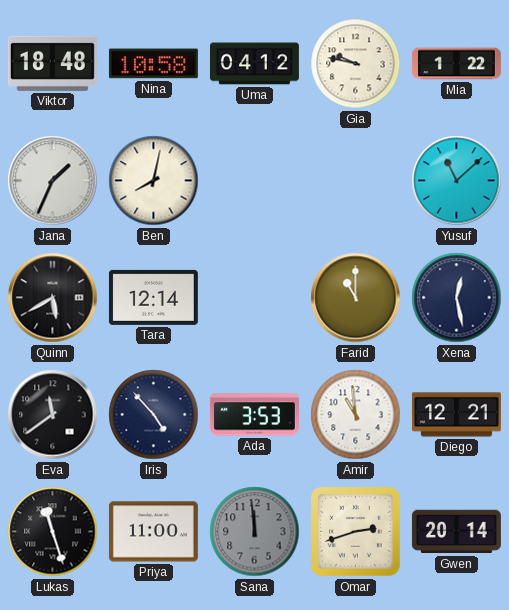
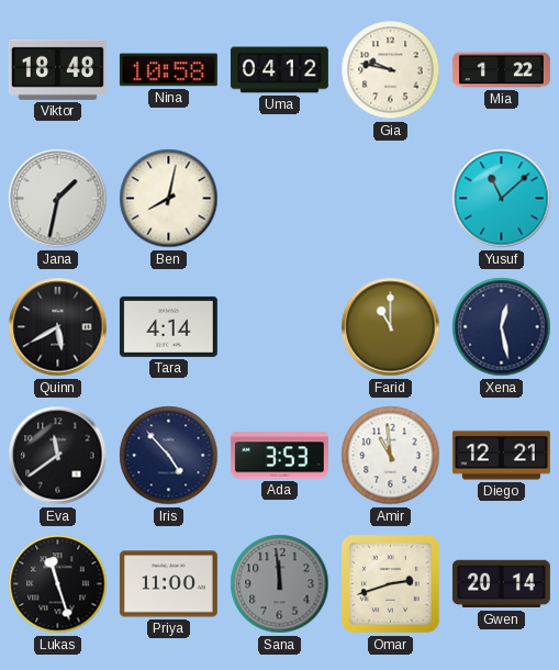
Jana: 1:34 -> 1:32 (58, 199)
Tara: 12:14 -> 4:14 (168, 326)
